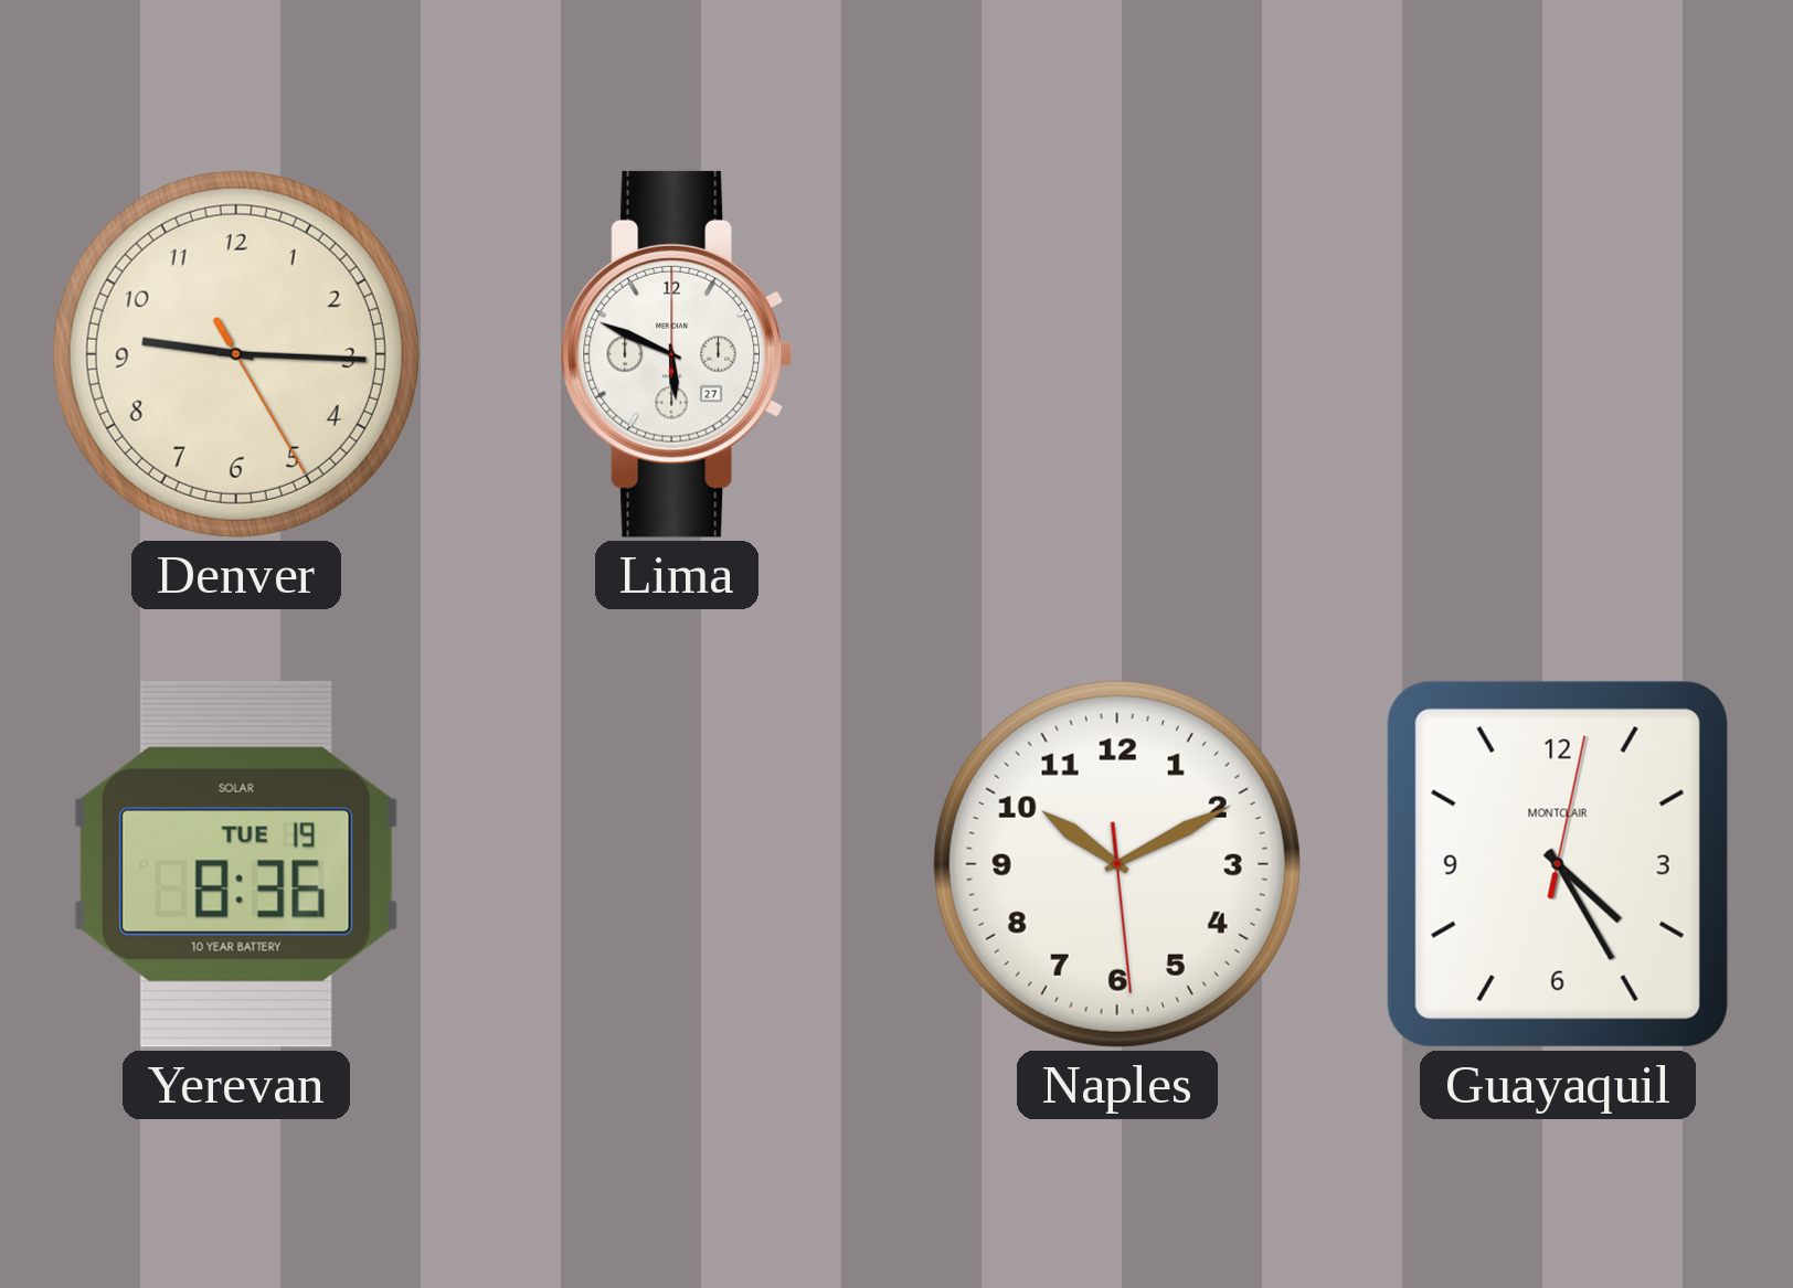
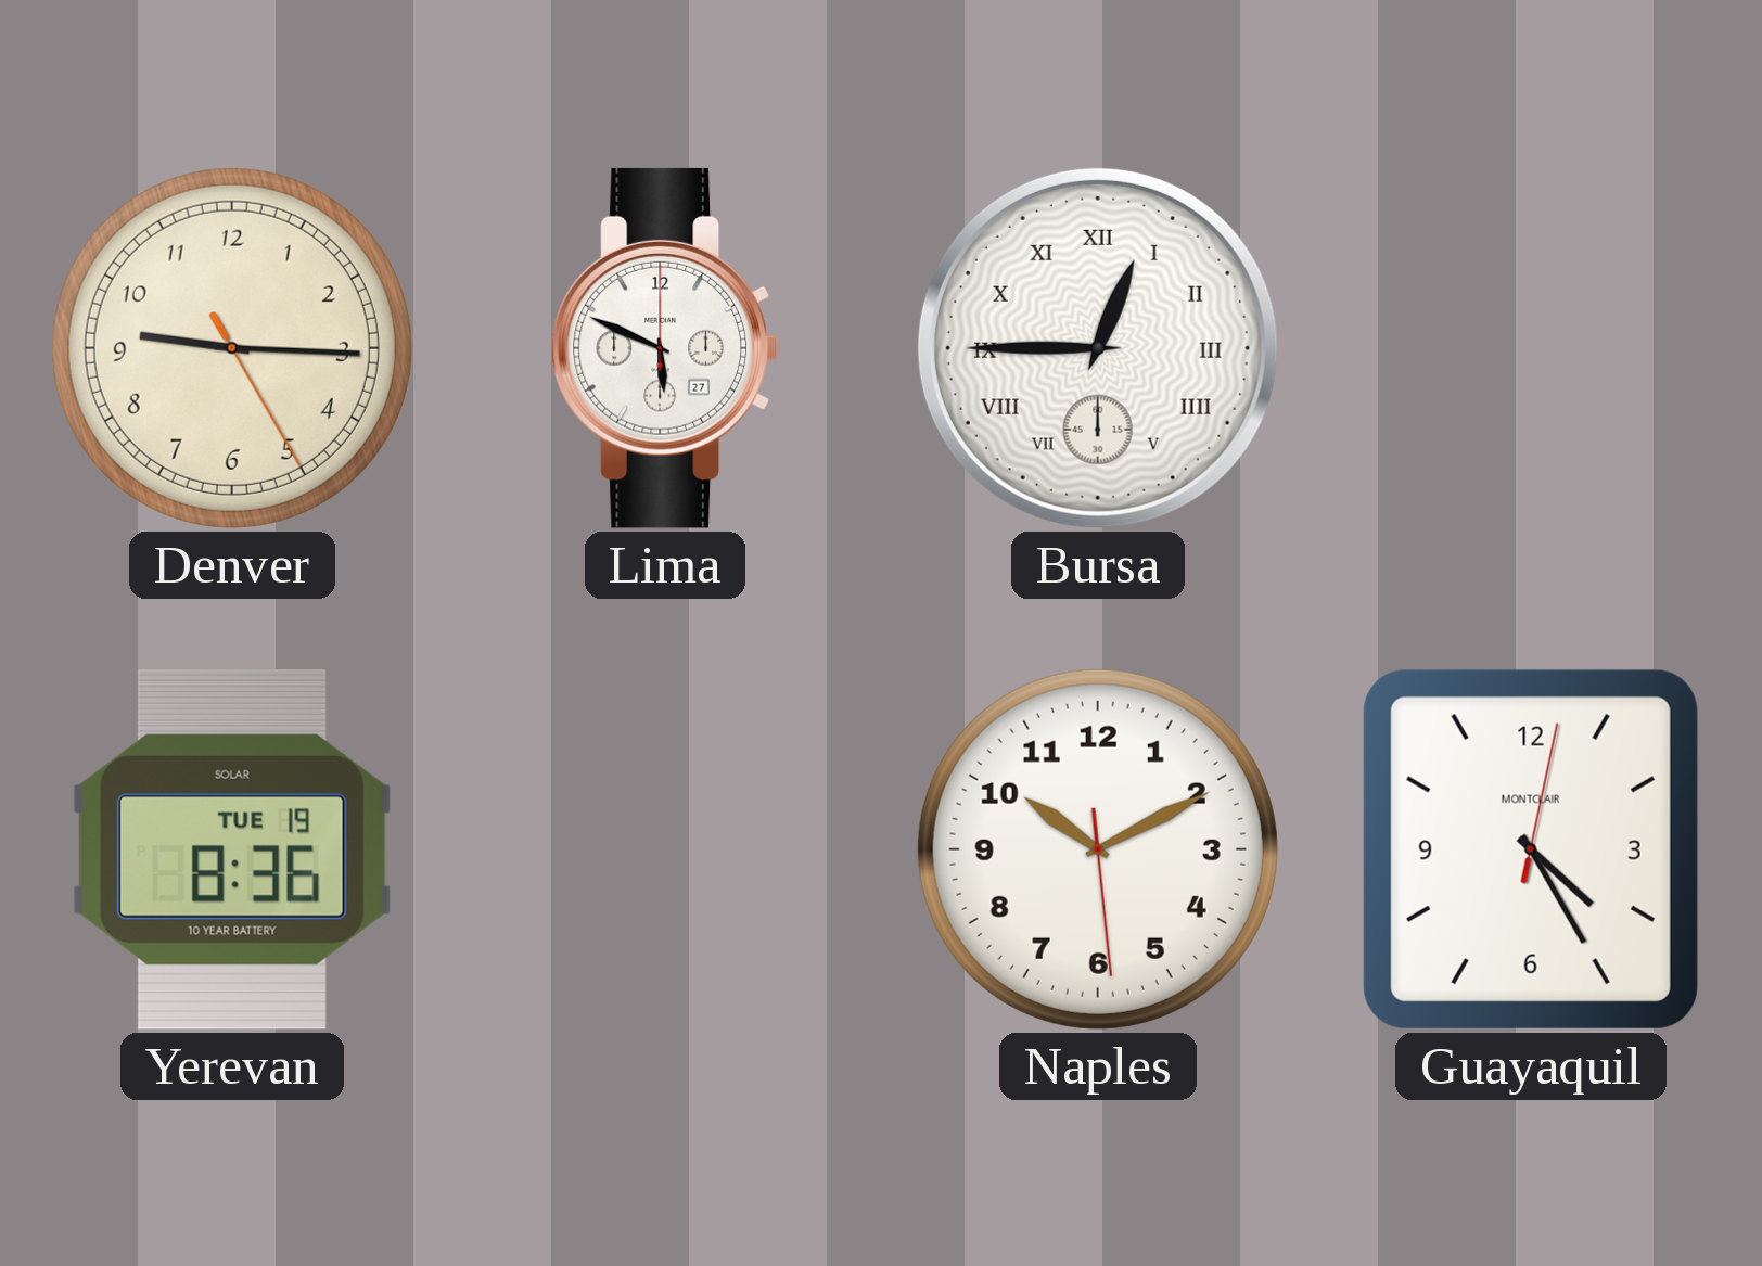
Bursa: none -> 12:45 (1098, 348)
